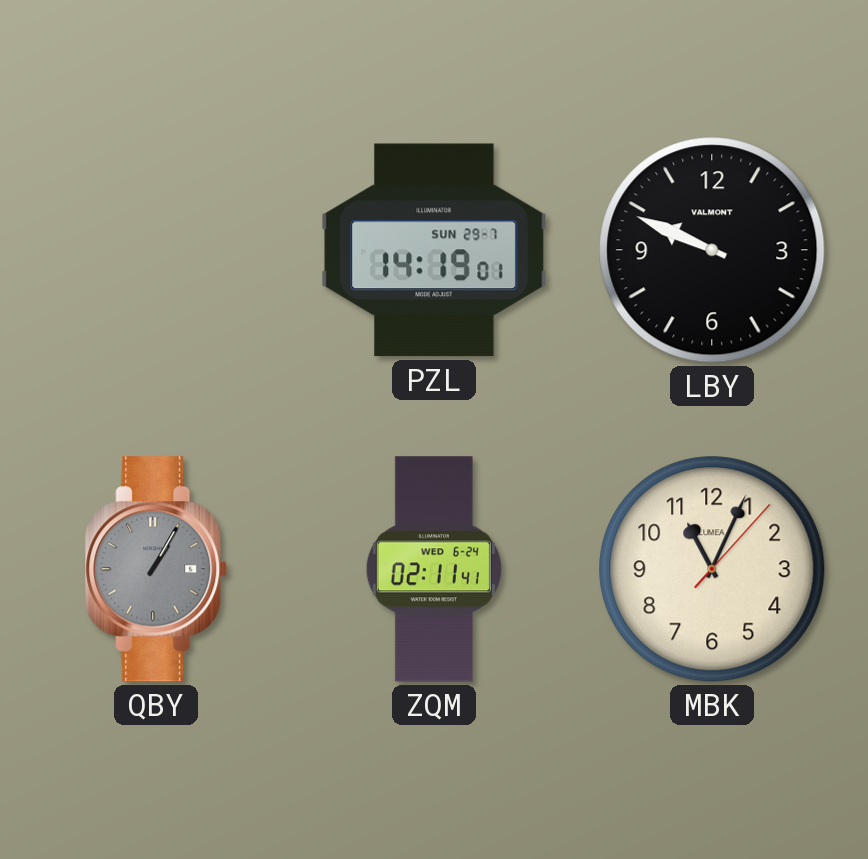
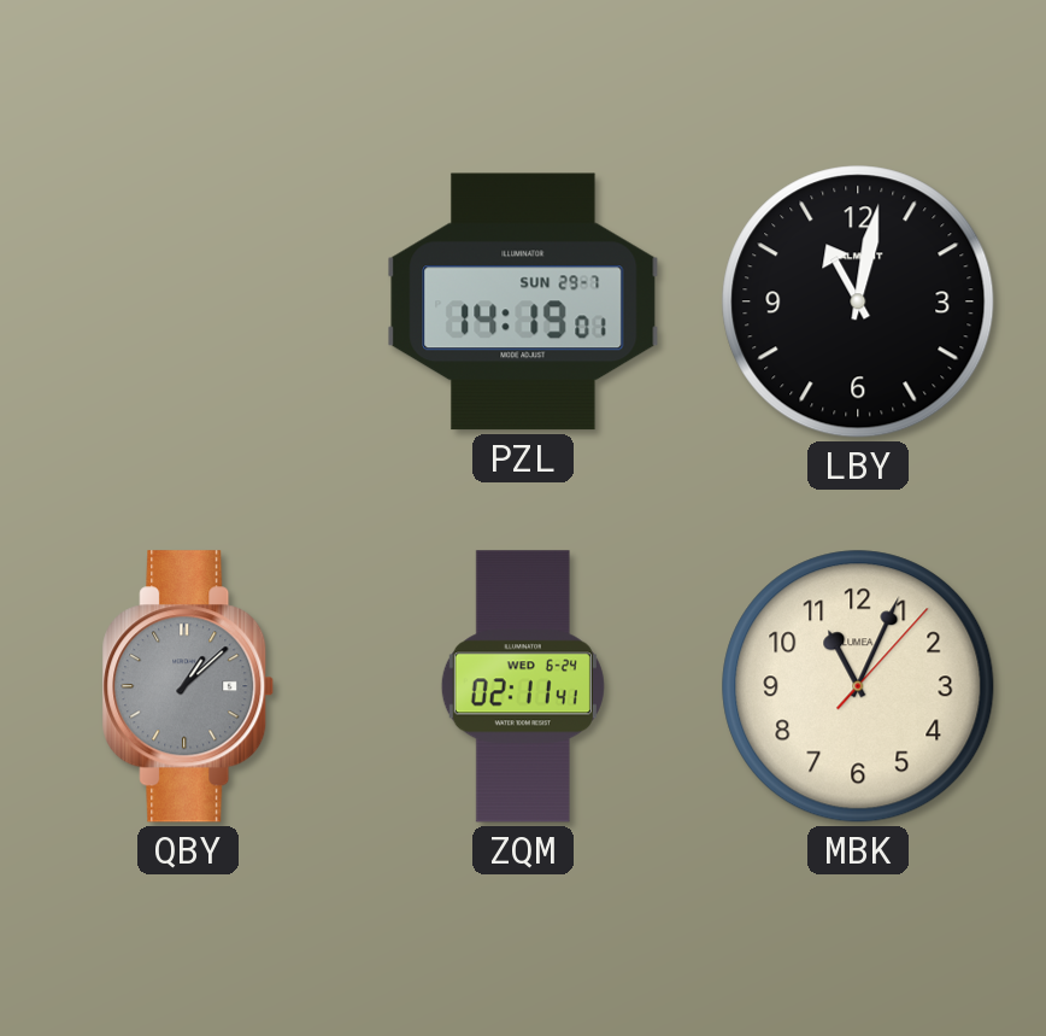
LBY: 9:49 -> 11:02 (858, 302)
QBY: 1:05 -> 1:08 (188, 686)
